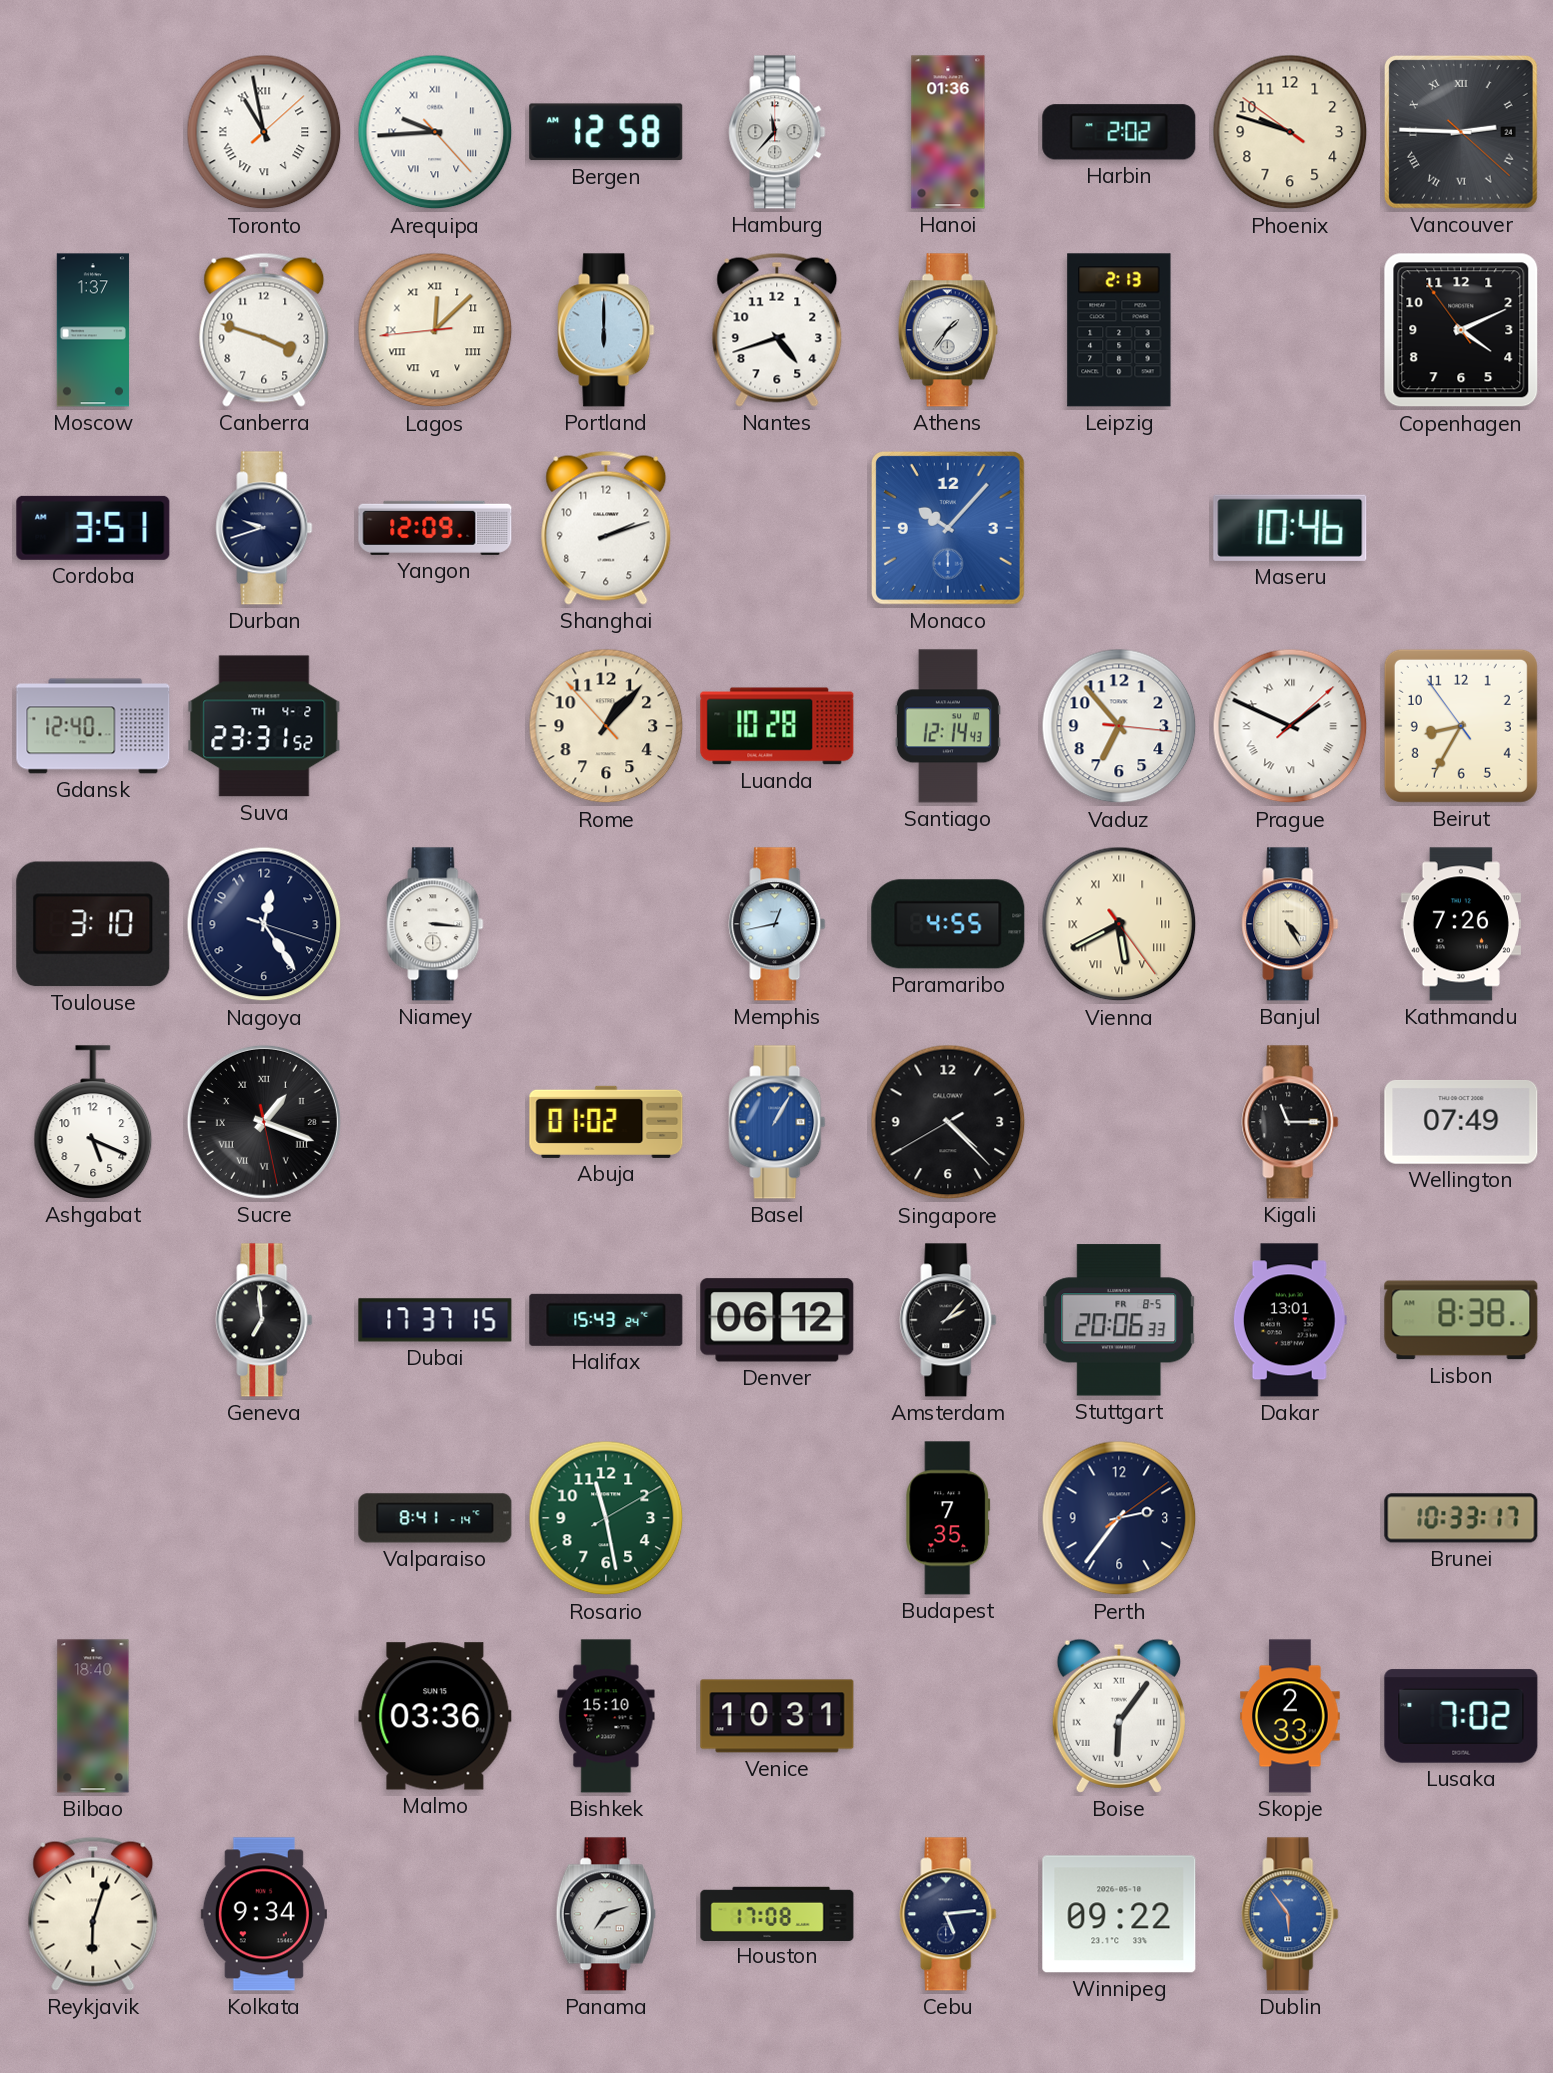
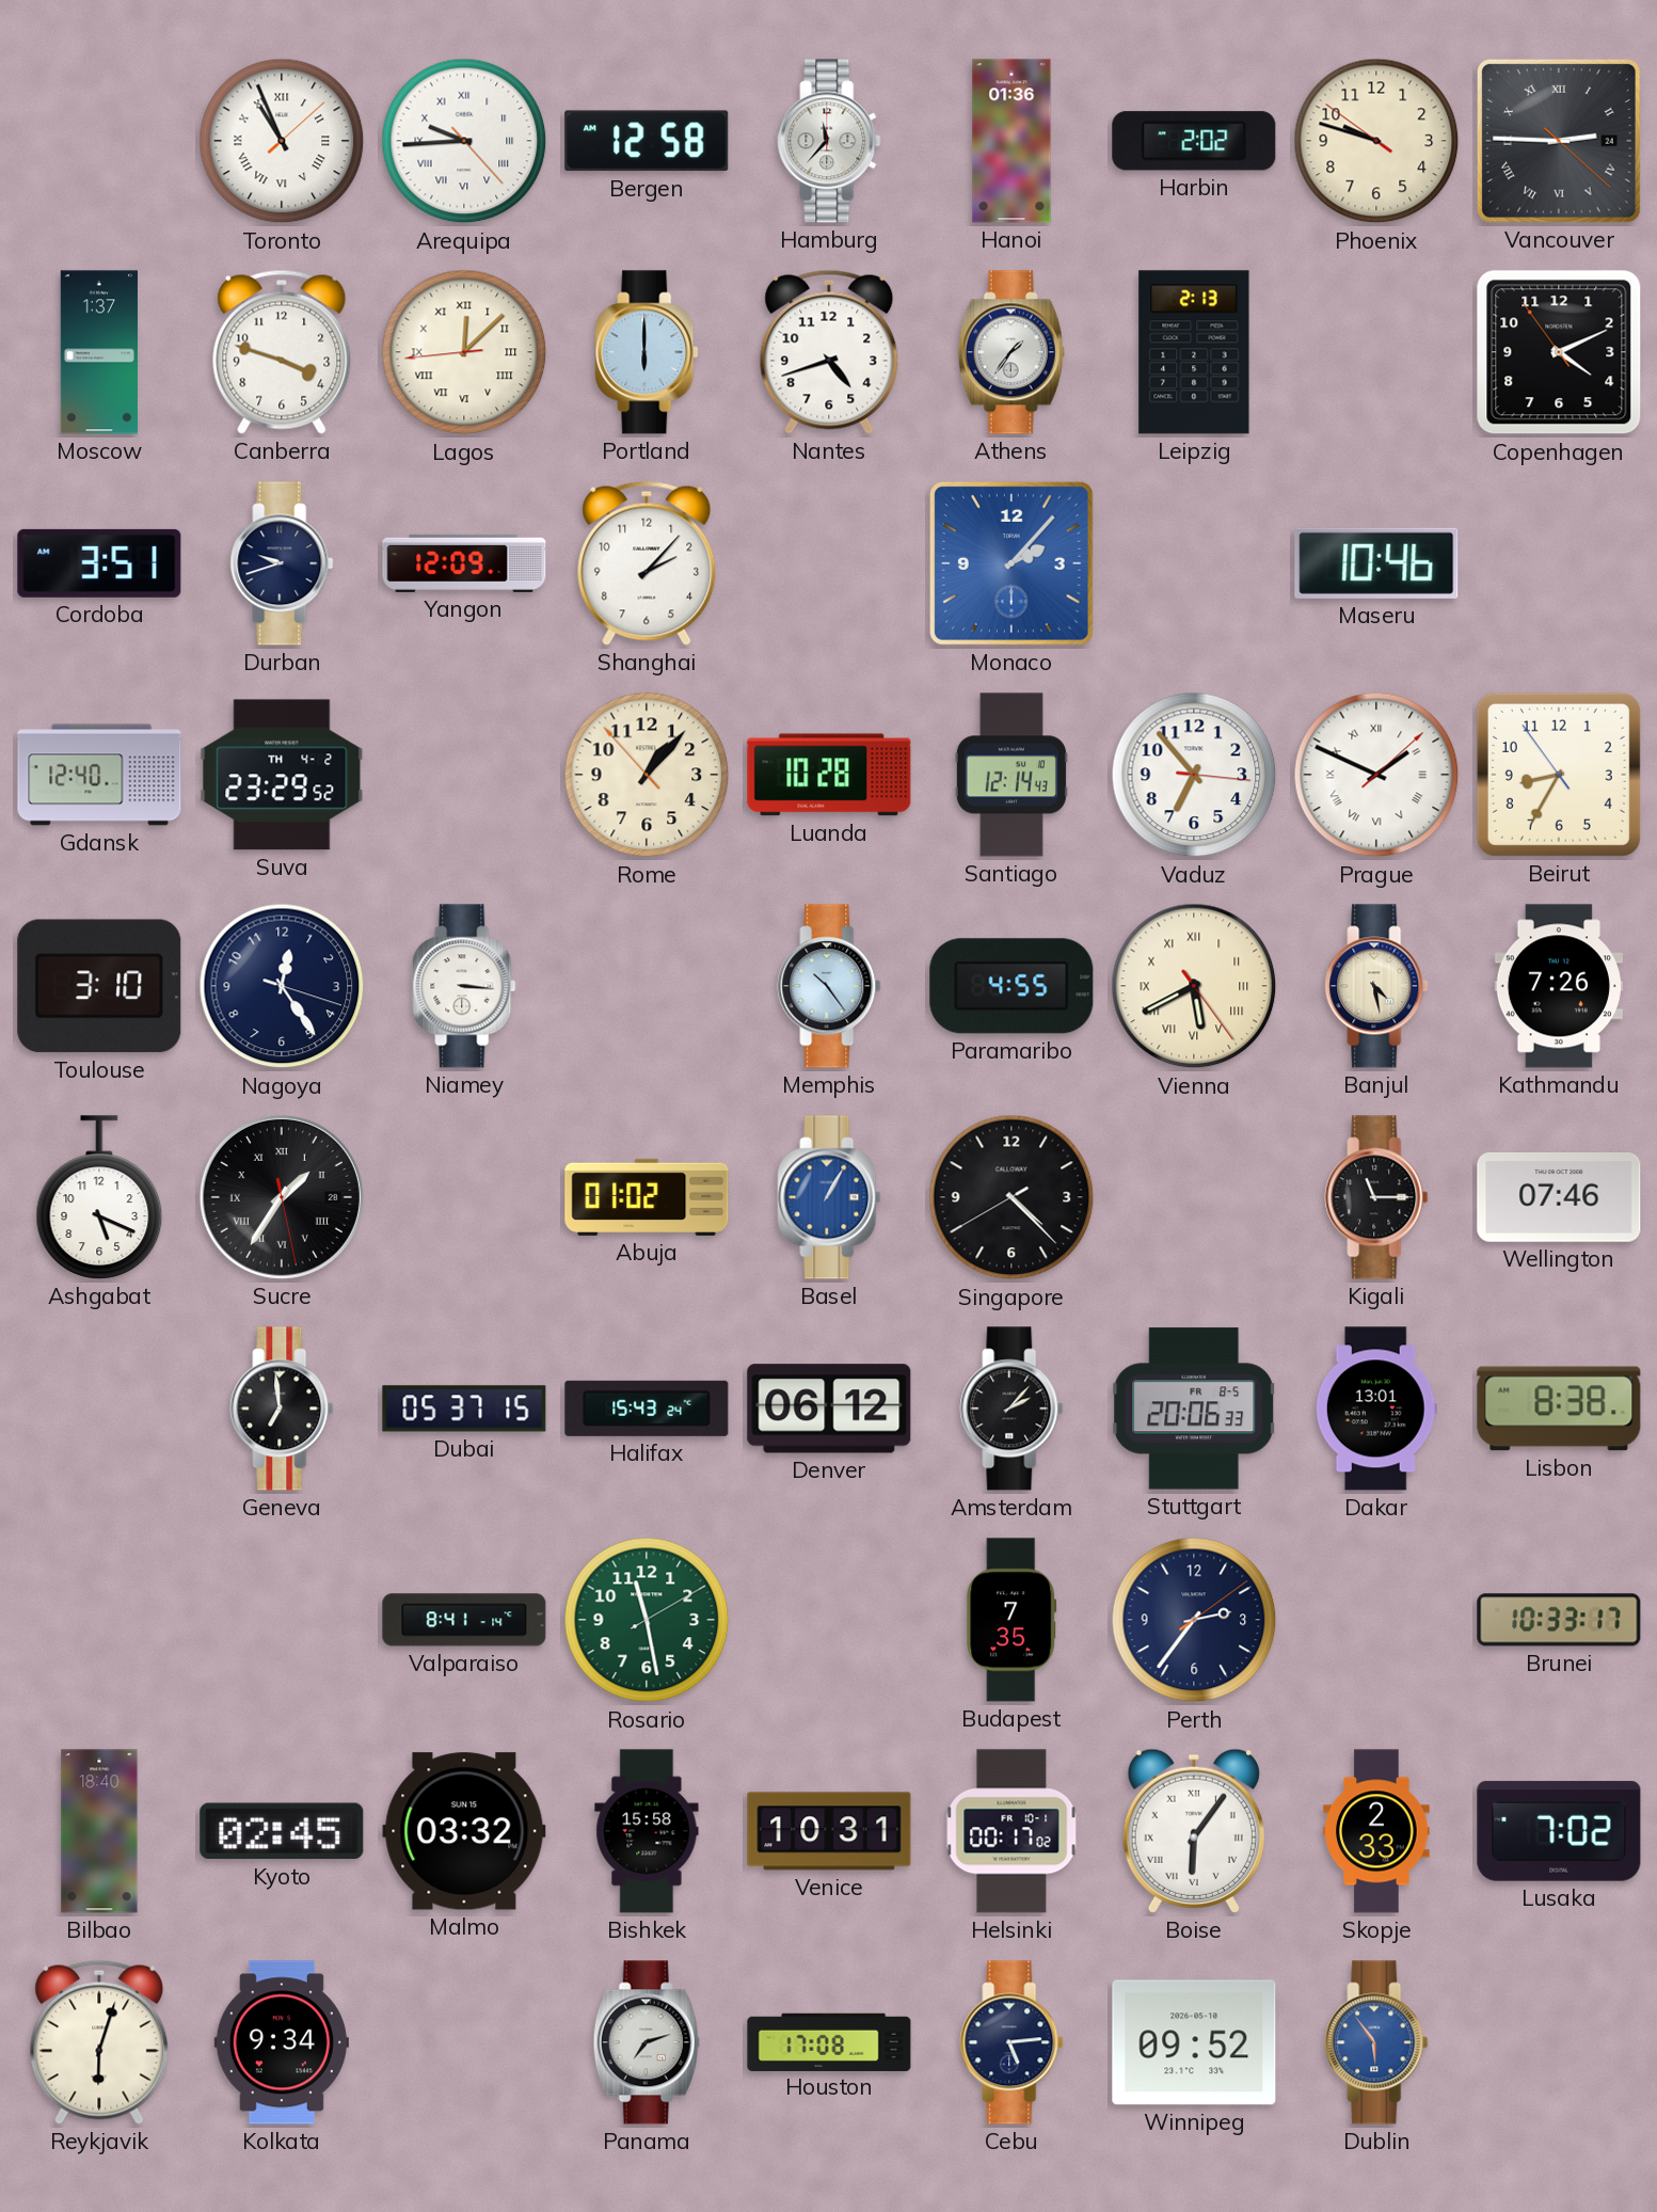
Toronto: 10:58 -> 10:56 (282, 141)
Shanghai: 2:12 -> 2:07 (647, 563)
Monaco: 10:07 -> 2:07 (1011, 563)
Suva: 23:31 -> 23:29 (282, 775)
Memphis: 12:43 -> 10:24 (829, 986)
Banjul: 4:25 -> 4:28 (1376, 986)
Sucre: 1:18 -> 1:35 (282, 1197)
Wellington: 07:49 -> 07:46 (1559, 1197)
Dubai: 17:37 -> 05:37 (464, 1409)
Kyoto: none -> 02:45 (282, 1831)
Malmo: 03:36 -> 03:32 (464, 1831)
Bishkek: 15:10 -> 15:58 (647, 1831)
Helsinki: none -> 00:17 (1011, 1831)
Winnipeg: 09:22 -> 09:52 (1194, 2042)
